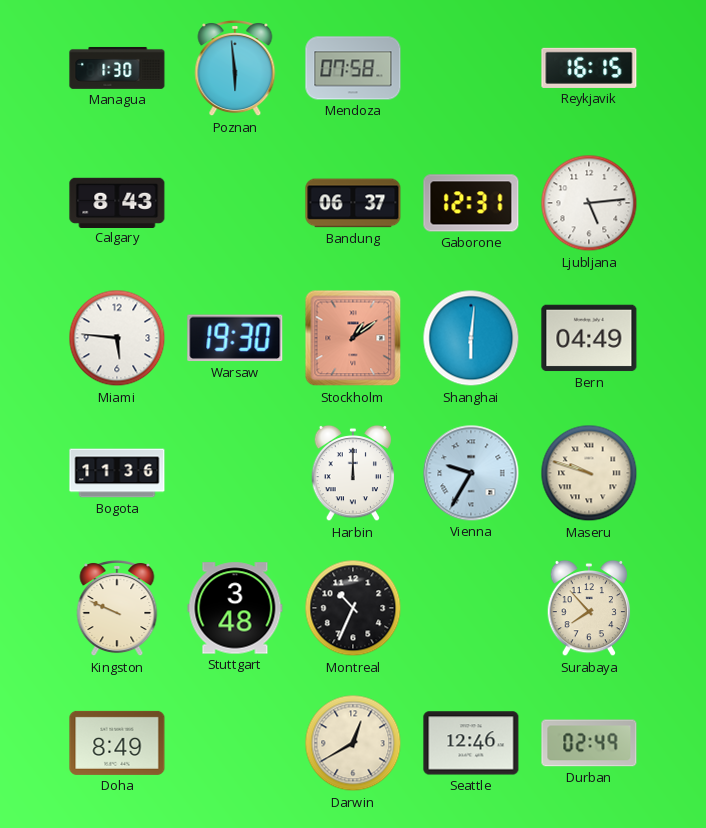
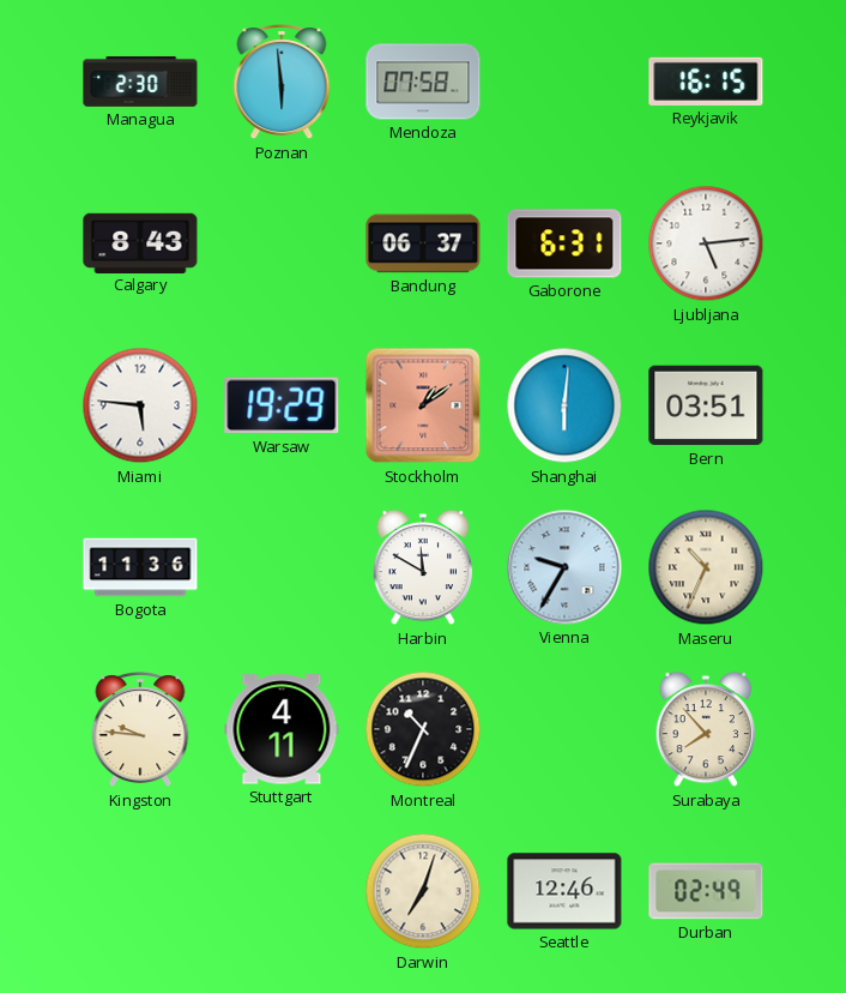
Managua: 1:30 -> 2:30 (140, 82)
Gaborone: 12:31 -> 6:31 (564, 243)
Warsaw: 19:30 -> 19:29 (282, 405)
Bern: 04:49 -> 03:51 (706, 405)
Harbin: 12:00 -> 11:50 (423, 567)
Maseru: 9:48 -> 10:34 (706, 567)
Kingston: 9:49 -> 9:46 (140, 730)
Stuttgart: 3:48 -> 4:11 (282, 729)
Doha: 8:49 -> none (117, 743)
Darwin: 12:40 -> 7:03 (423, 891)
